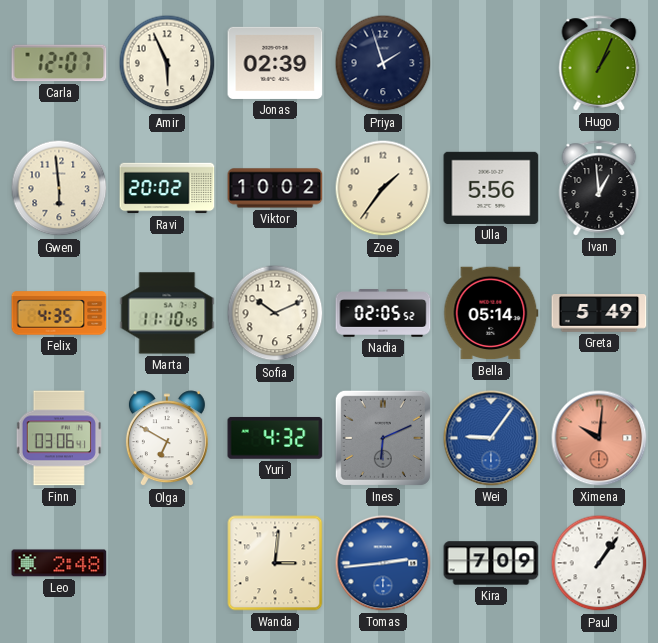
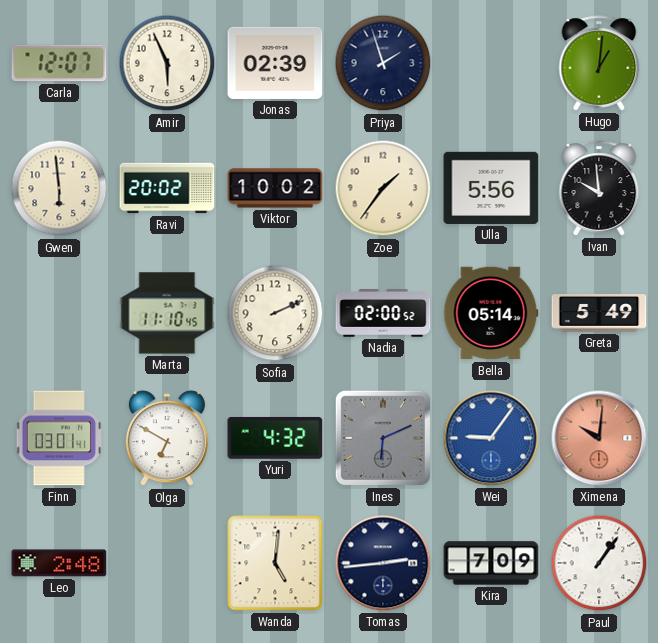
Hugo: 1:04 -> 1:01 (599, 63)
Ivan: 12:59 -> 9:59 (599, 188)
Felix: 4:35 -> none (59, 313)
Sofia: 10:11 -> 2:11 (275, 313)
Nadia: 02:05 -> 02:00 (383, 313)
Finn: 03:06 -> 03:01 (58, 438)
Wanda: 3:01 -> 5:01 (275, 563)
Tomas dial: blue -> navy (383, 563)
